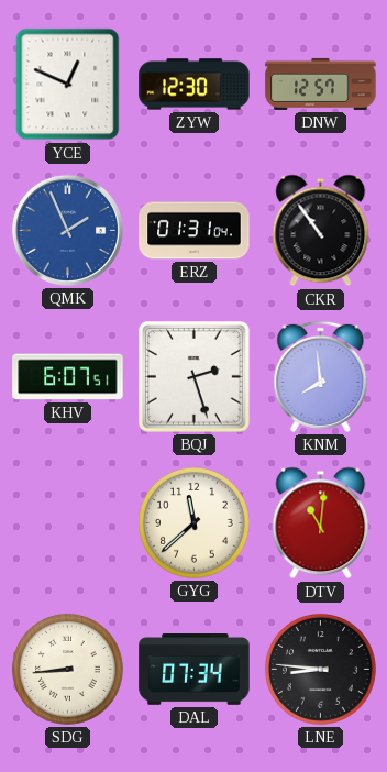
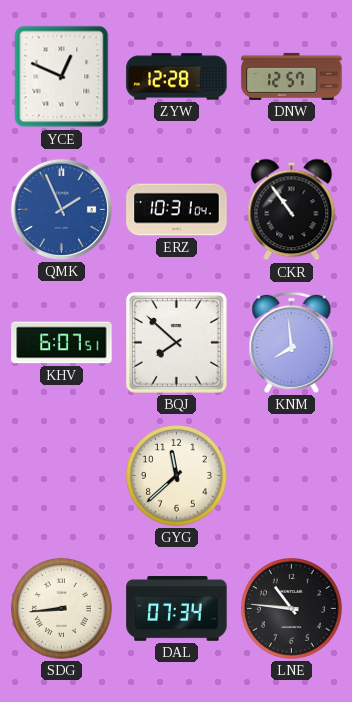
ZYW: 12:30 -> 12:28 (177, 77)
ERZ: 01:31 -> 10:31 (177, 210)
BQJ: 2:27 -> 7:52 (176, 342)
DTV: 11:01 -> none (321, 523)
LNE: 8:46 -> 10:46 (292, 609)
